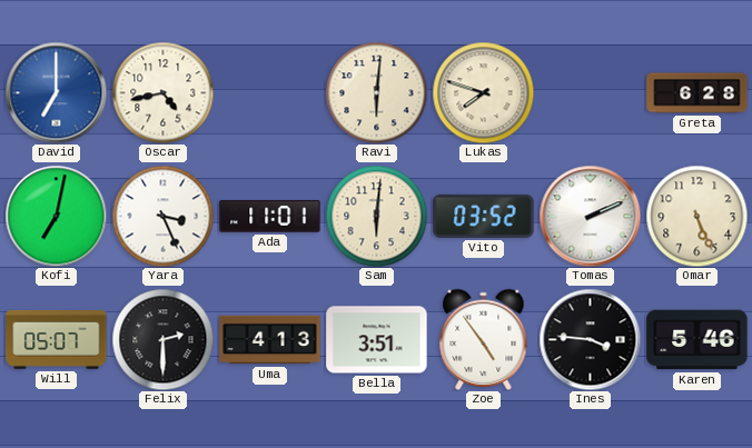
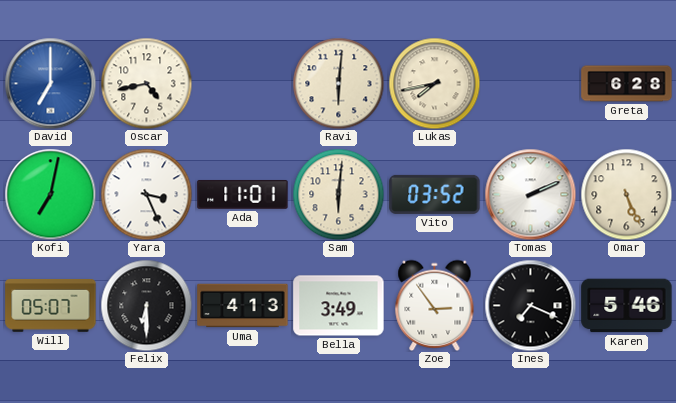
Lukas: 7:48 -> 7:43 (434, 83)
Felix: 2:30 -> 6:30 (146, 305)
Bella: 3:51 -> 3:49 (339, 306)
Zoe: 4:54 -> 2:54 (435, 305)
Ines: 3:46 -> 7:19 (530, 305)
